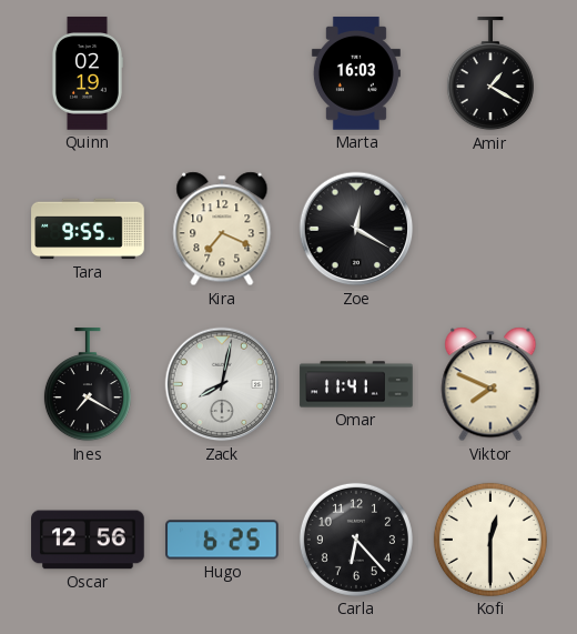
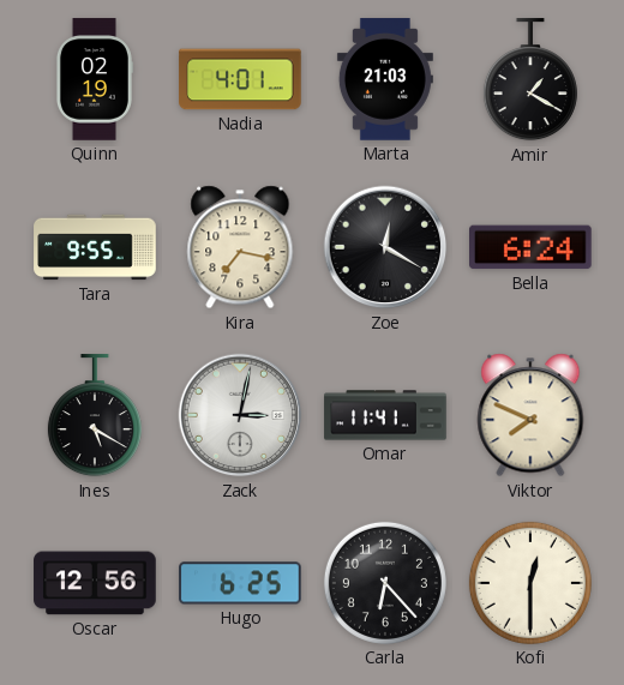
Nadia: none -> 4:01 (240, 79)
Marta: 16:03 -> 21:03 (385, 79)
Kira: 7:19 -> 7:17 (240, 247)
Bella: none -> 6:24 (532, 247)
Ines: 7:20 -> 5:20 (95, 416)
Zack: 8:02 -> 3:02 (240, 415)
